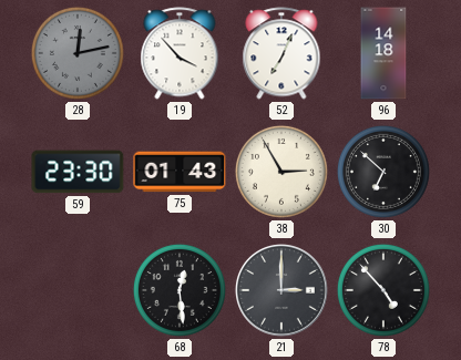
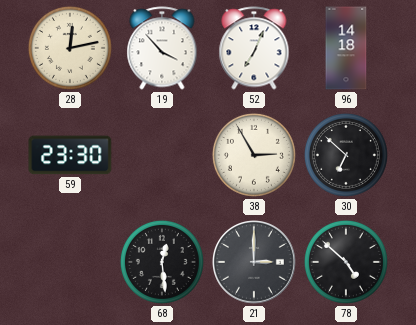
28 dial: grey -> cream (70, 48)
75: 01:43 -> none (180, 172)
78: 4:53 -> 4:52 (346, 262)
